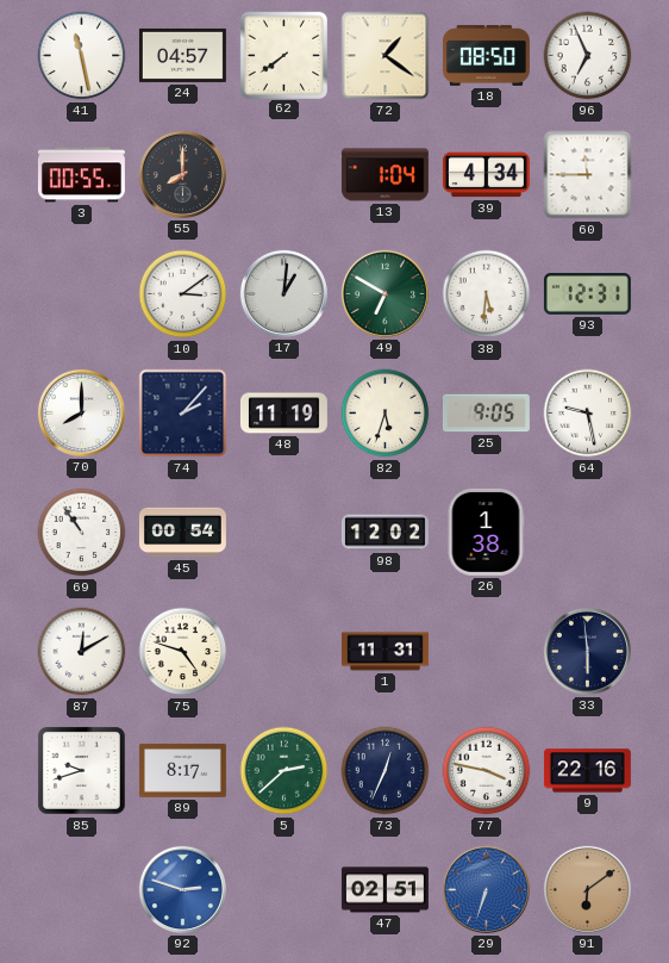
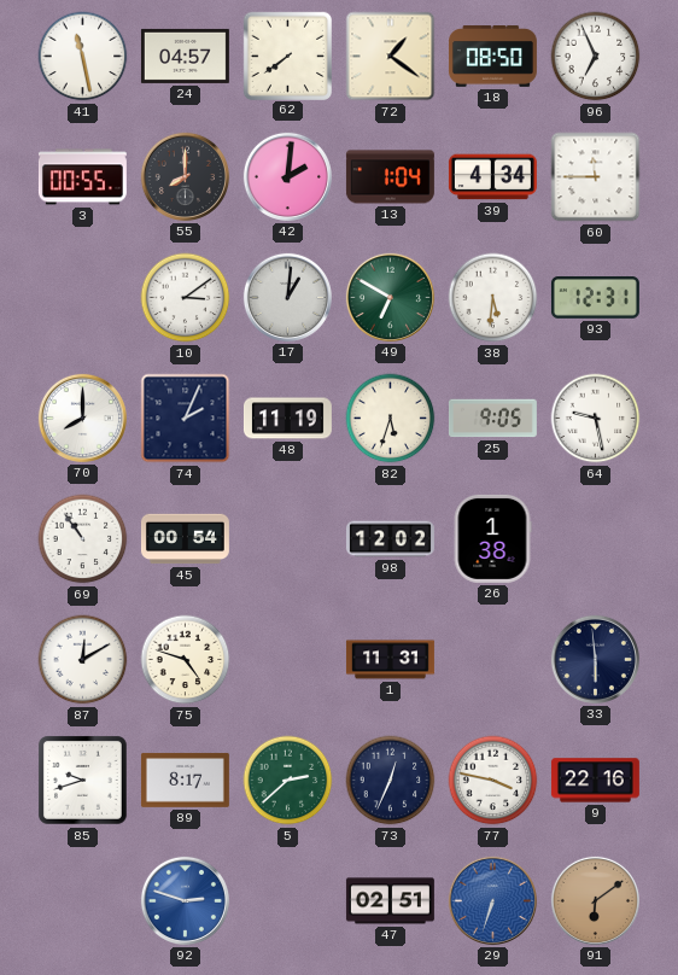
42: none -> 2:01 (287, 176)
74: 2:07 -> 2:04 (186, 419)
